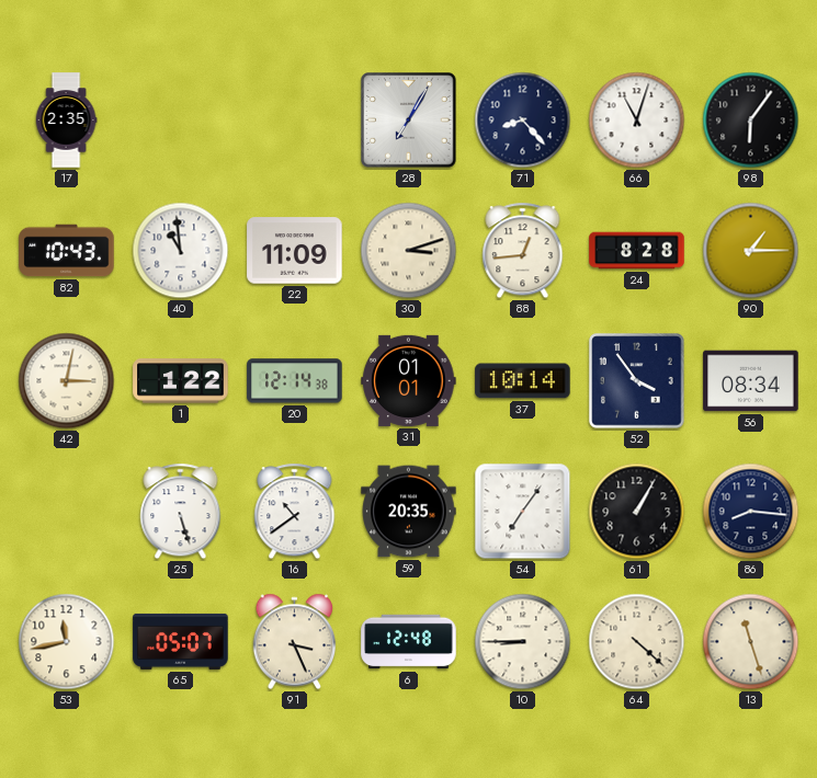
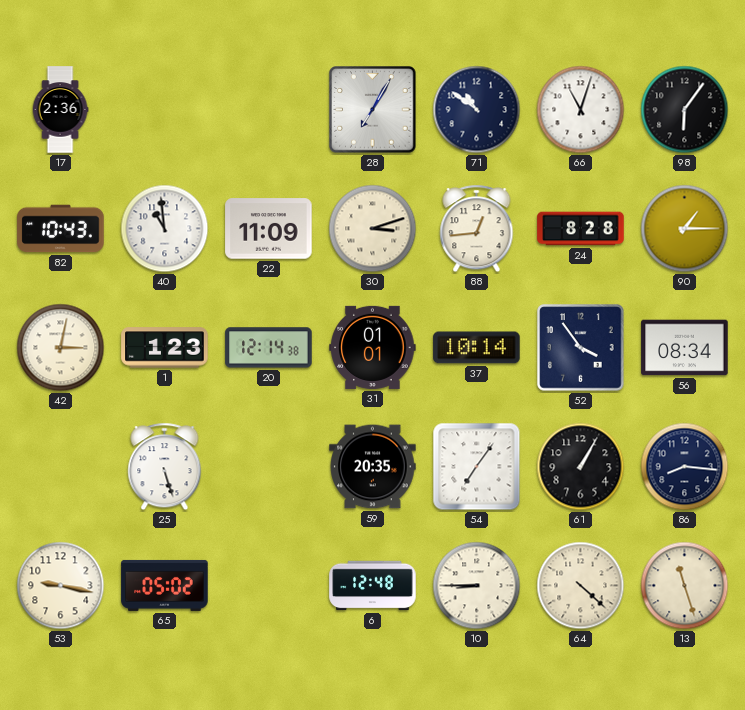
17: 2:35 -> 2:36 (60, 110)
71: 8:23 -> 10:51 (477, 110)
1: 1:22 -> 1:23 (165, 348)
16: 10:39 -> none (295, 512)
53: 11:43 -> 9:17 (61, 586)
65: 05:07 -> 05:02 (165, 585)
91: 3:26 -> none (295, 642)
